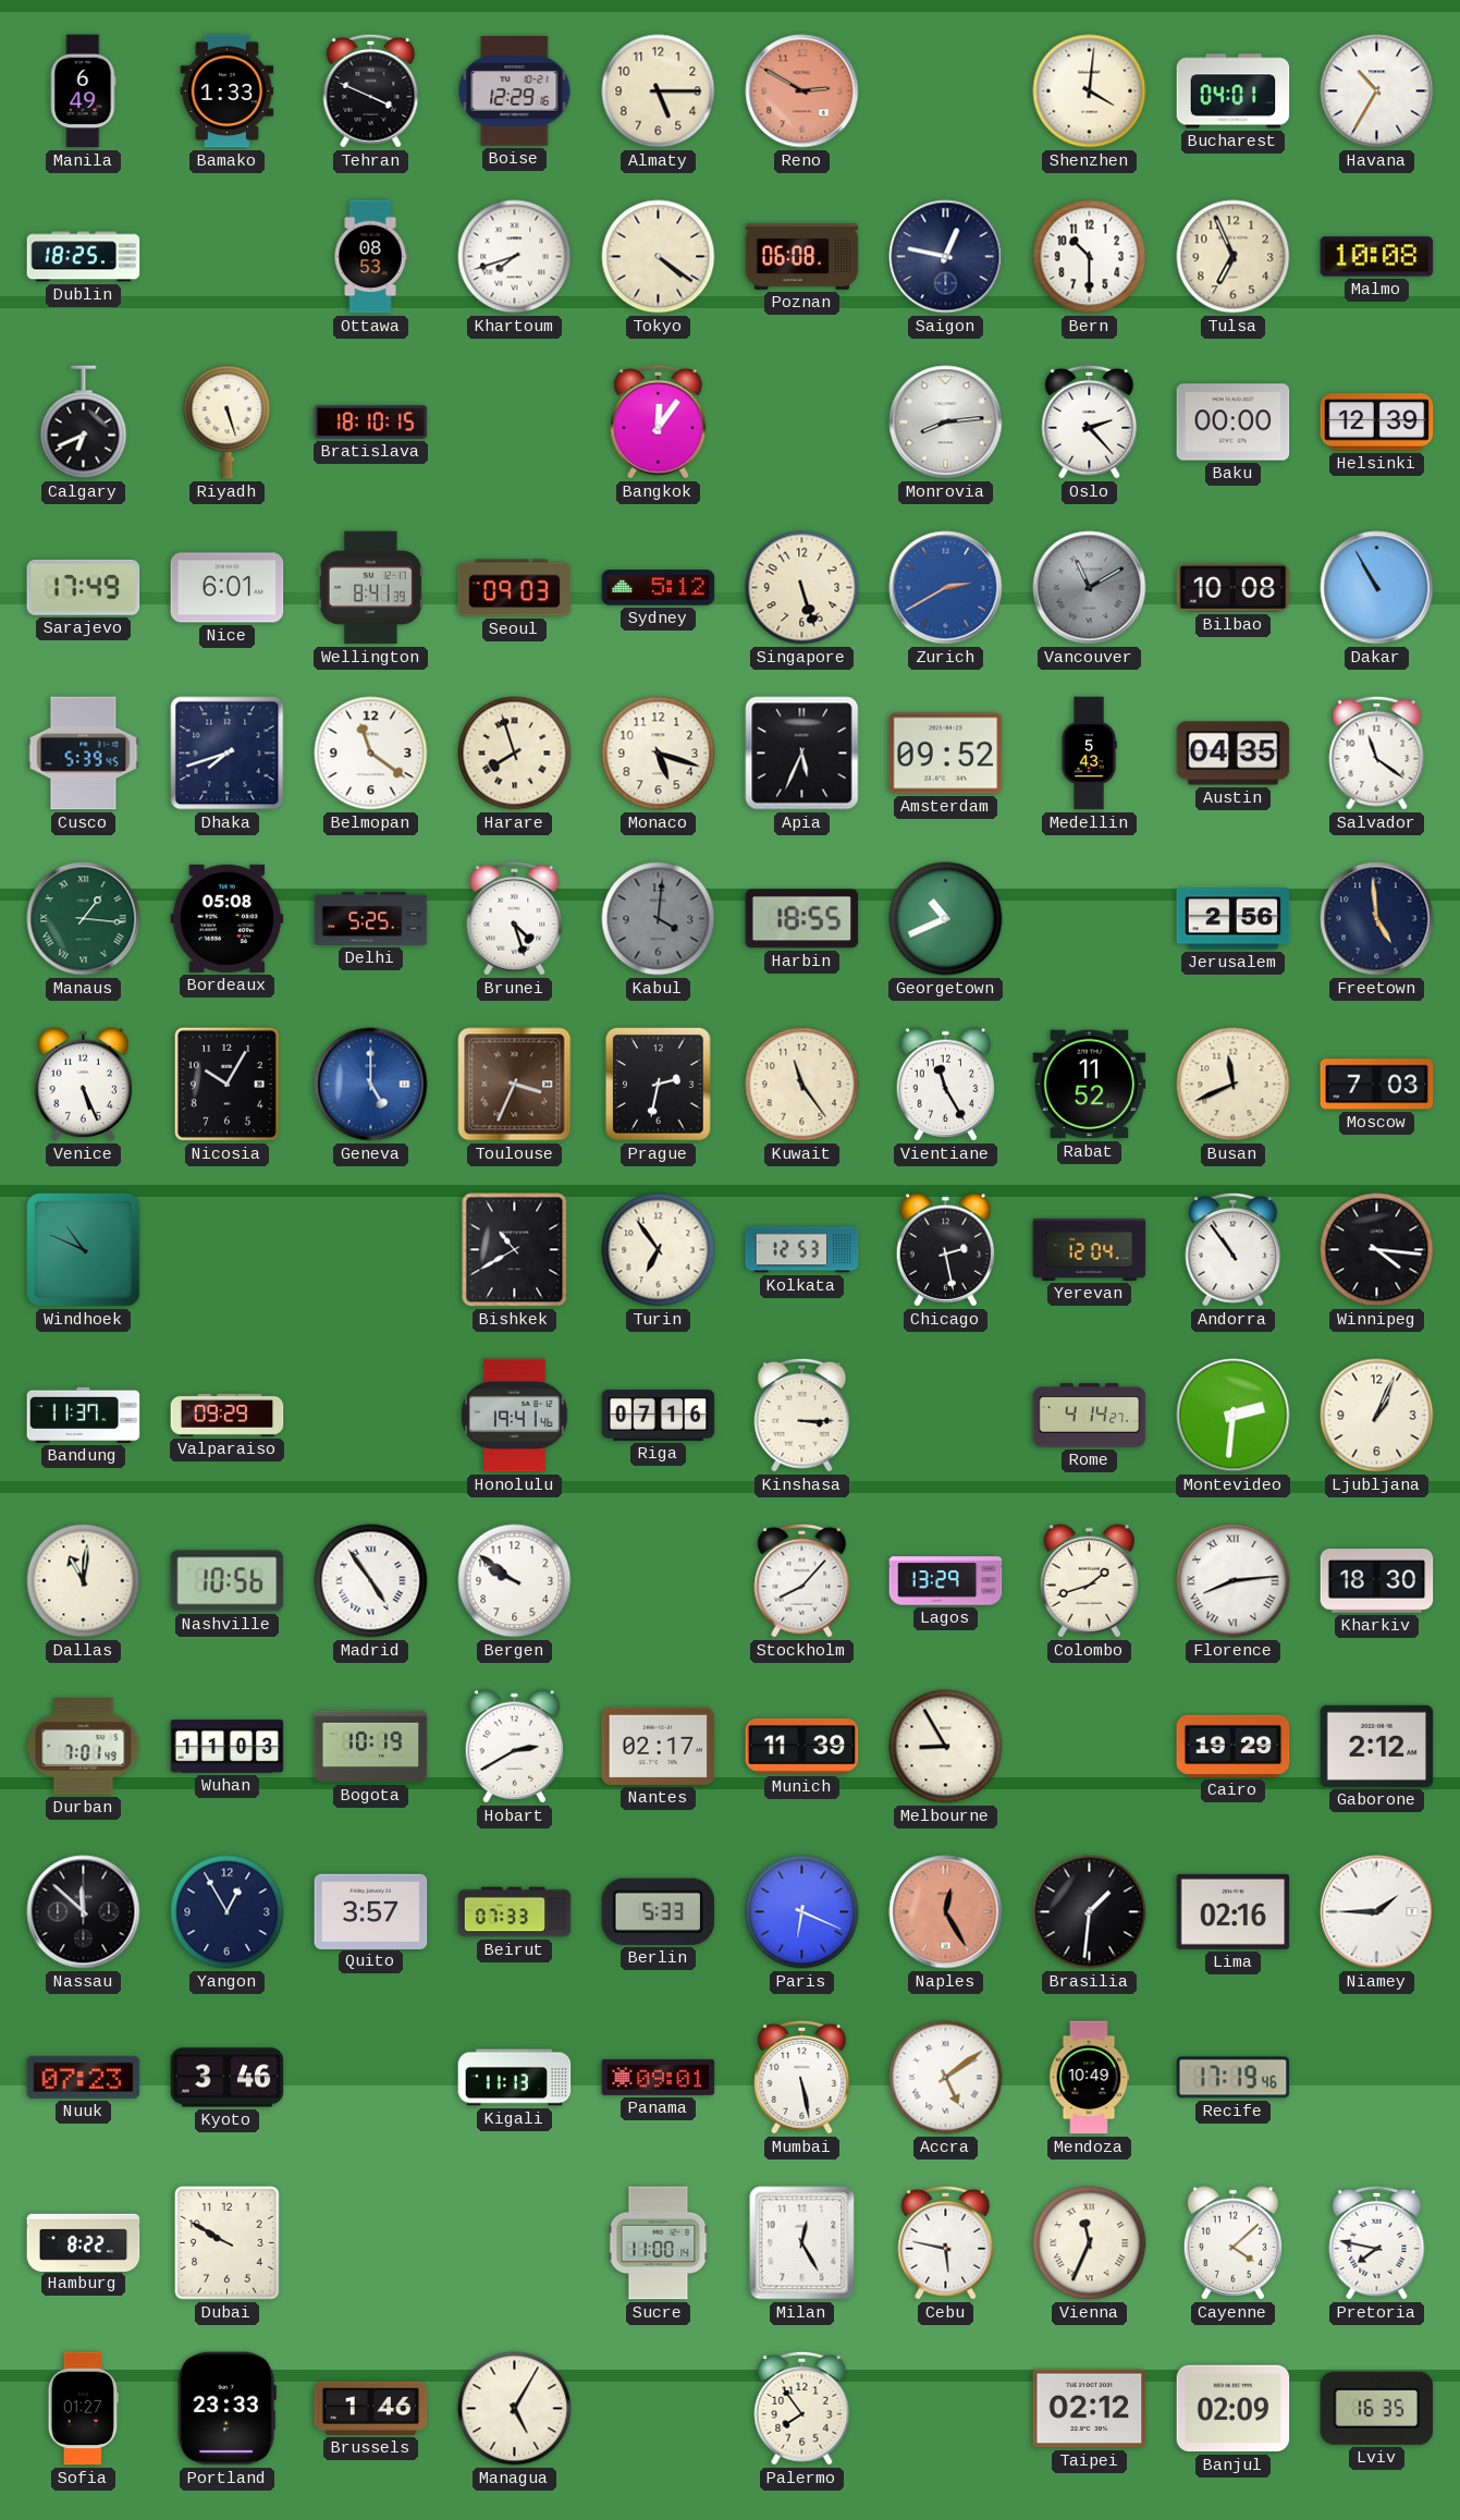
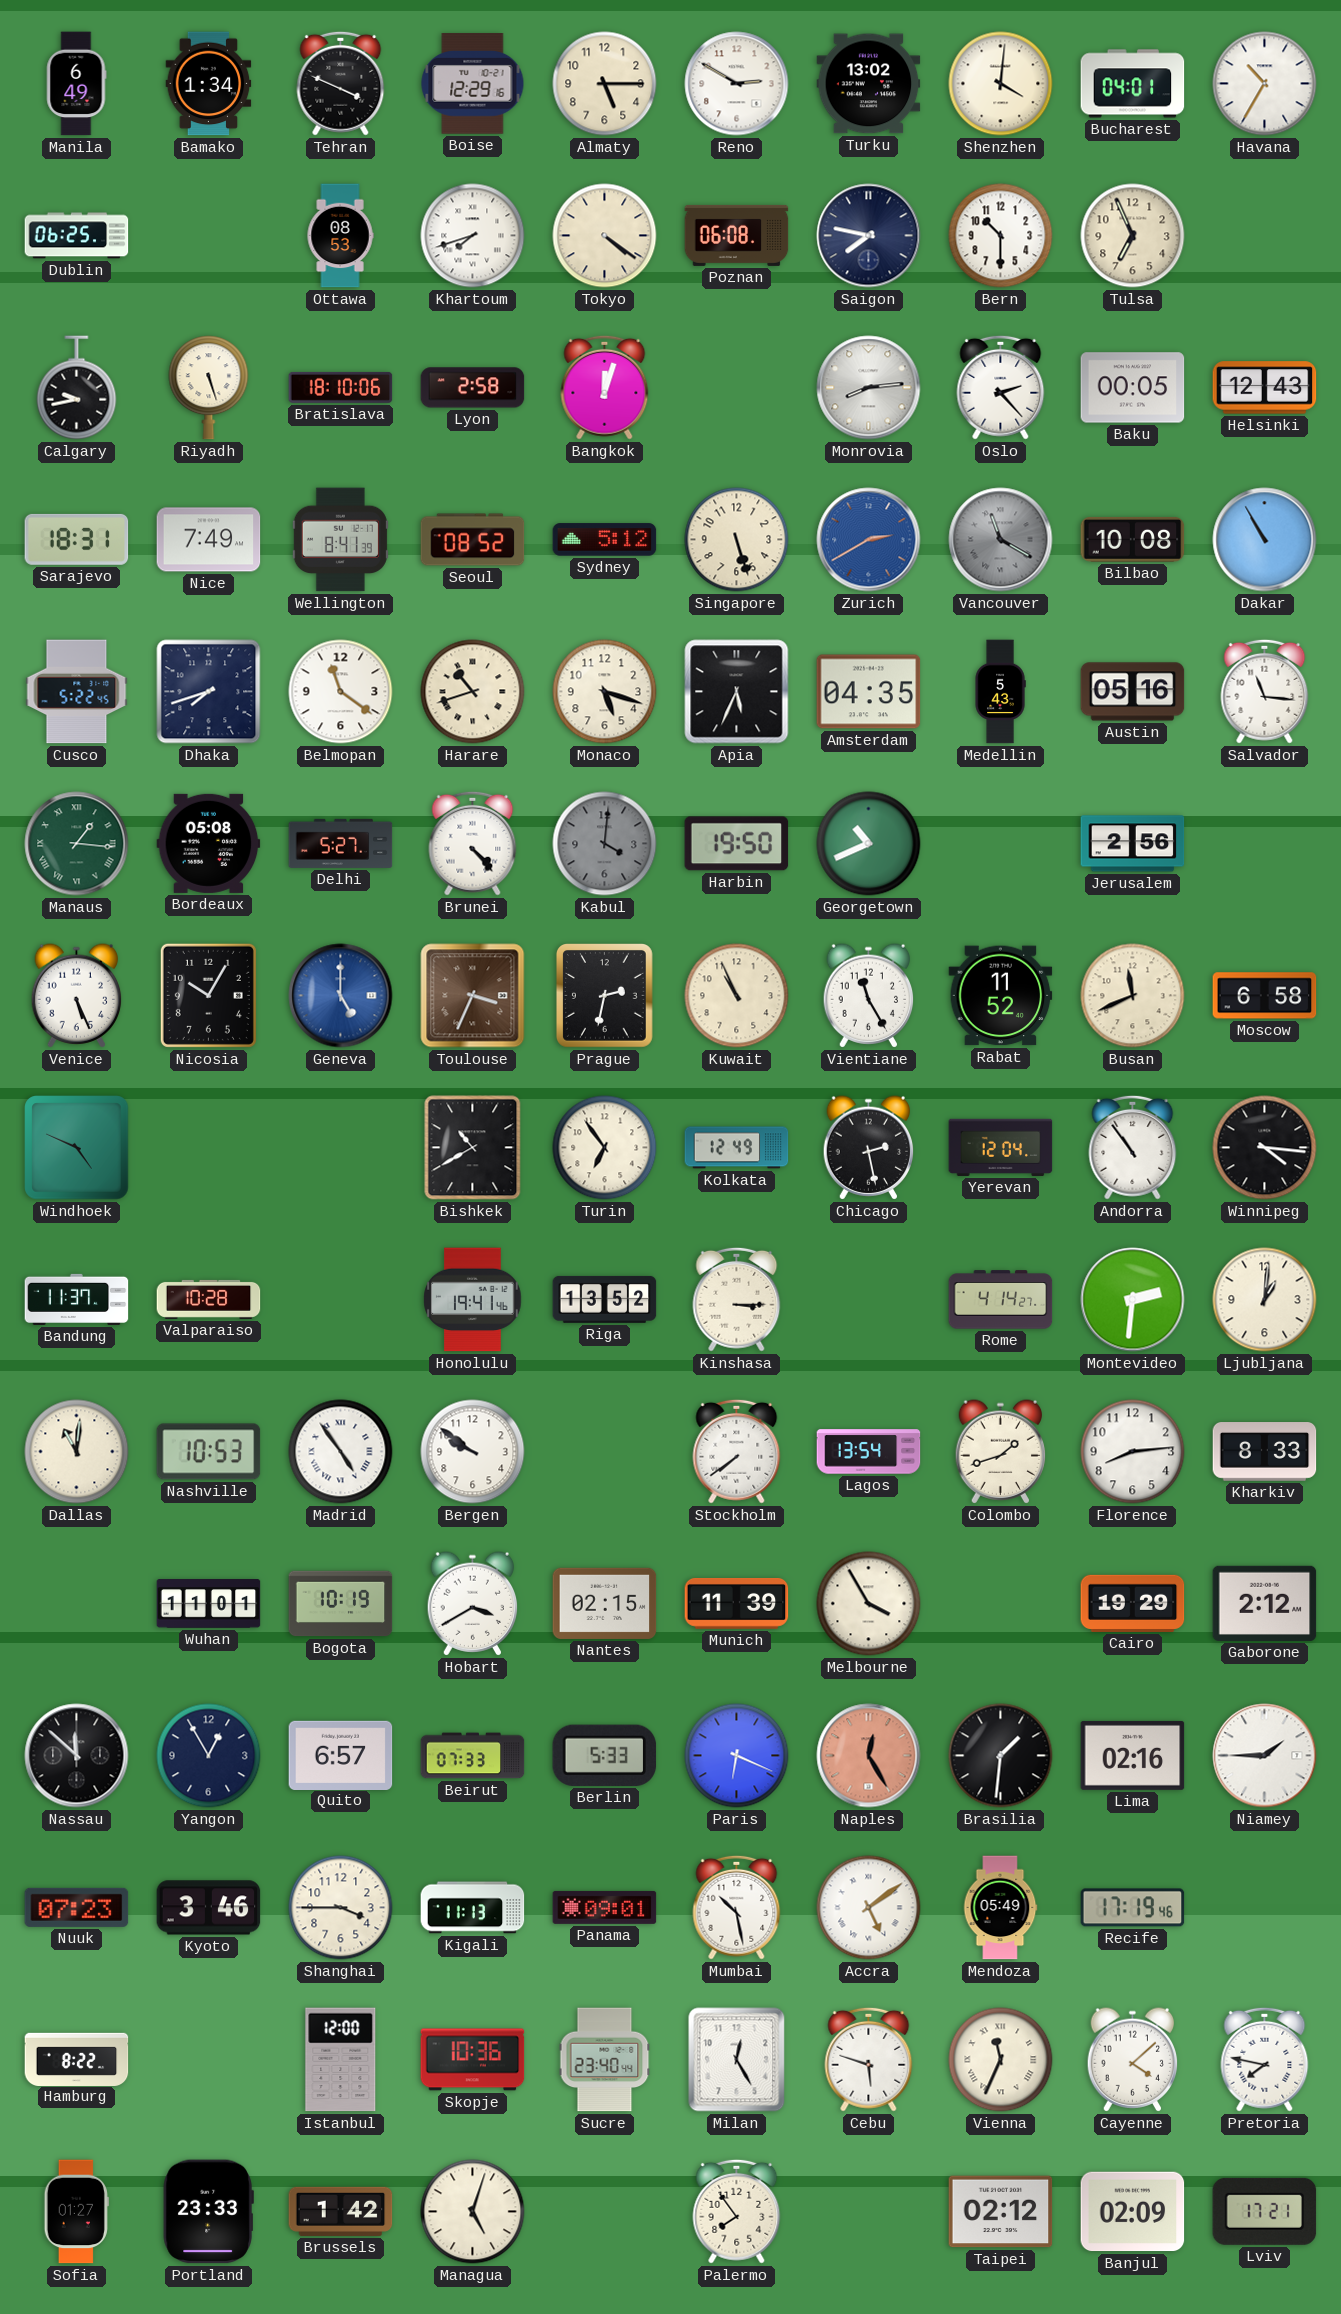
Bamako: 1:33 -> 1:34 (209, 84)
Reno dial: salmon -> white (737, 84)
Turku: none -> 13:02 (869, 84)
Dublin: 18:25 -> 06:25 (77, 236)
Saigon: 12:47 -> 7:47 (869, 236)
Malmo: 10:08 -> none (1377, 257)
Calgary: 6:41 -> 9:43 (77, 388)
Bratislava: 18:10:15 -> 18:10:06 (341, 387)
Lyon: none -> 2:58 (473, 388)
Bangkok: 12:06 -> 12:03 (605, 387)
Baku: 00:00 -> 00:05 (1133, 388)
Helsinki: 12:39 -> 12:43 (1265, 388)
Sarajevo: 17:49 -> 18:31 (77, 539)
Nice: 6:01 -> 7:49 (209, 540)
Seoul: 09:03 -> 08:52 (473, 540)
Vancouver: 11:10 -> 11:20 (1001, 540)
Cusco: 5:39 -> 5:22 (77, 692)
Harare: 7:57 -> 10:42 (473, 692)
Amsterdam: 09:52 -> 04:35 (869, 692)
Austin: 04:35 -> 05:16 (1133, 692)
Salvador: 11:21 -> 11:16 (1265, 691)
Delhi: 5:25 -> 5:27 (341, 843)
Brunei: 4:27 -> 4:23 (473, 843)
Harbin: 18:55 -> 19:50 (737, 844)
Freetown: 4:59 -> none (1377, 919)
Kuwait: 11:24 -> 10:56 (737, 996)
Moscow: 7:03 -> 6:58 (1265, 996)
Windhoek: 10:49 -> 4:49 (77, 1148)
Kolkata: 12:53 -> 12:49 (737, 1148)
Valparaiso: 09:29 -> 10:28 (209, 1299)
Riga: 07:16 -> 13:52 (605, 1299)
Ljubljana: 1:04 -> 1:01 (1265, 1300)
Nashville: 10:56 -> 10:53 (209, 1452)
Stockholm: 8:07 -> 7:39 (737, 1451)
Lagos: 13:29 -> 13:54 (869, 1452)
Florence numerals: Roman -> Arabic (1133, 1452)
Kharkiv: 18:30 -> 8:33 (1265, 1452)
Durban: 7:01 -> none (84, 1747)
Wuhan: 11:03 -> 11:01 (209, 1604)
Hobart: 2:40 -> 3:40 (473, 1604)
Nantes: 02:17 -> 02:15 (605, 1603)
Melbourne: 8:55 -> 3:55 (869, 1604)
Quito: 3:57 -> 6:57 (341, 1755)
Shanghai: none -> 3:45 (341, 1908)
Mumbai: 5:28 -> 10:28 (737, 1907)
Mendoza: 10:49 -> 05:49 (1000, 1908)
Dubai: 9:50 -> none (228, 2243)
Istanbul: none -> 12:00 (341, 2060)
Skopje: none -> 10:36 (473, 2060)
Sucre: 11:00 -> 23:40 (605, 2060)
Cebu: 5:47 -> 5:48 (869, 2059)
Brussels: 1:46 -> 1:42 (341, 2211)
Managua: 5:05 -> 5:03 (473, 2212)
Lviv: 16:35 -> 17:21 (1265, 2211)
